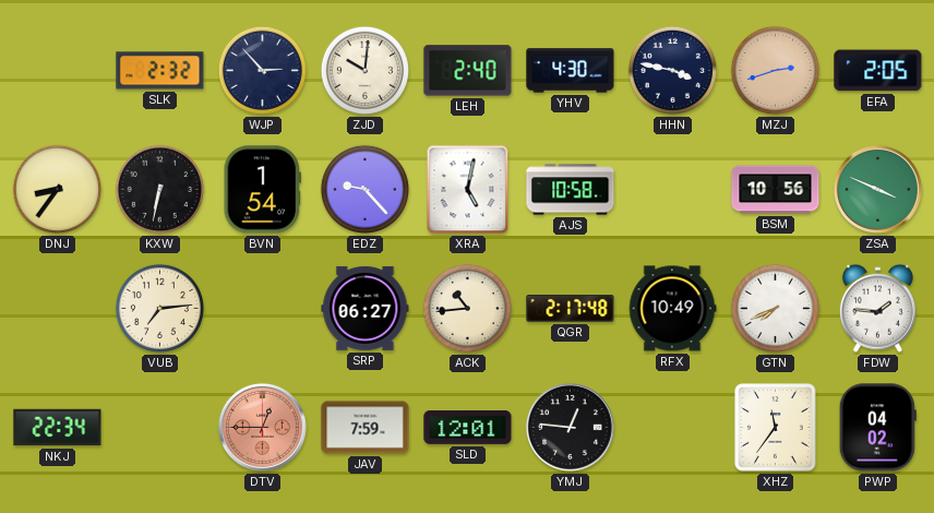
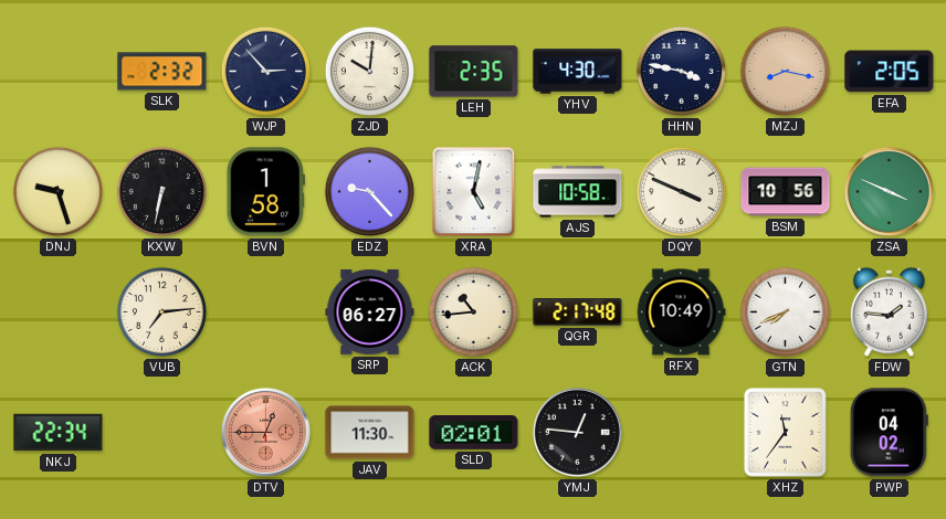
LEH: 2:40 -> 2:35 (474, 72)
MZJ: 2:42 -> 8:17 (785, 71)
DNJ: 8:36 -> 9:27 (57, 191)
BVN: 1:54 -> 1:58 (265, 192)
DQY: none -> 3:49 (681, 191)
JAV: 7:59 -> 11:30 (370, 433)
SLD: 12:01 -> 02:01 (474, 433)
